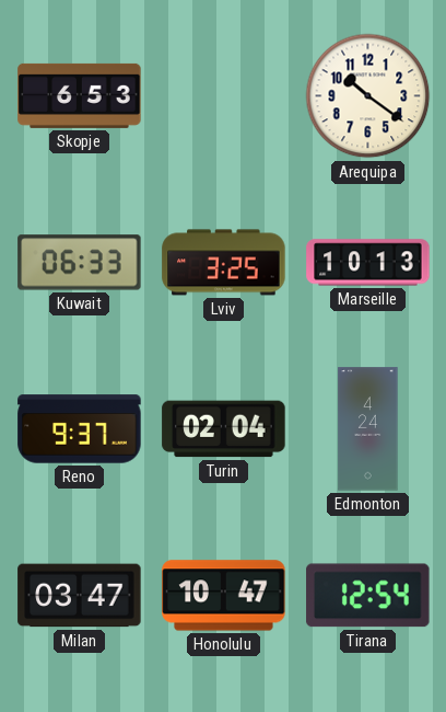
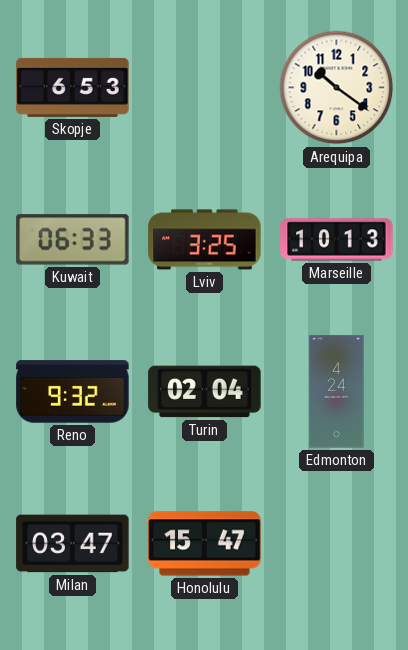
Reno: 9:37 -> 9:32 (73, 392)
Honolulu: 10:47 -> 15:47 (205, 544)
Tirana: 12:54 -> none (368, 596)
